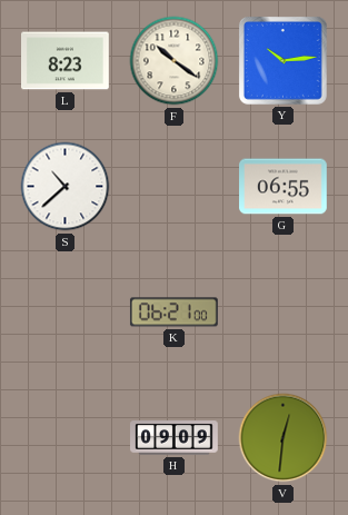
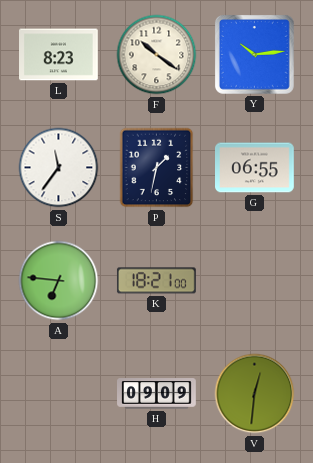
S: 10:38 -> 11:36 (59, 168)
P: none -> 1:32 (157, 168)
A: none -> 6:46 (59, 281)
K: 06:21 -> 18:21 (156, 281)
